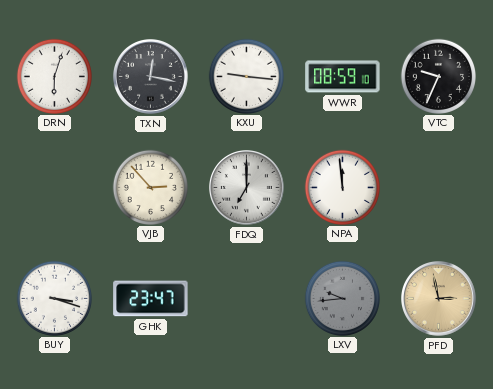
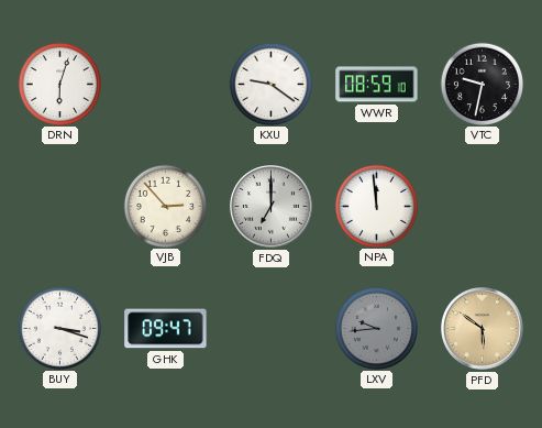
TXN: 12:17 -> none (151, 77)
KXU: 9:16 -> 9:21 (270, 84)
VTC: 9:34 -> 9:32 (482, 84)
GHK: 23:47 -> 09:47 (166, 329)
PFD: 2:58 -> 5:51 (483, 329)
